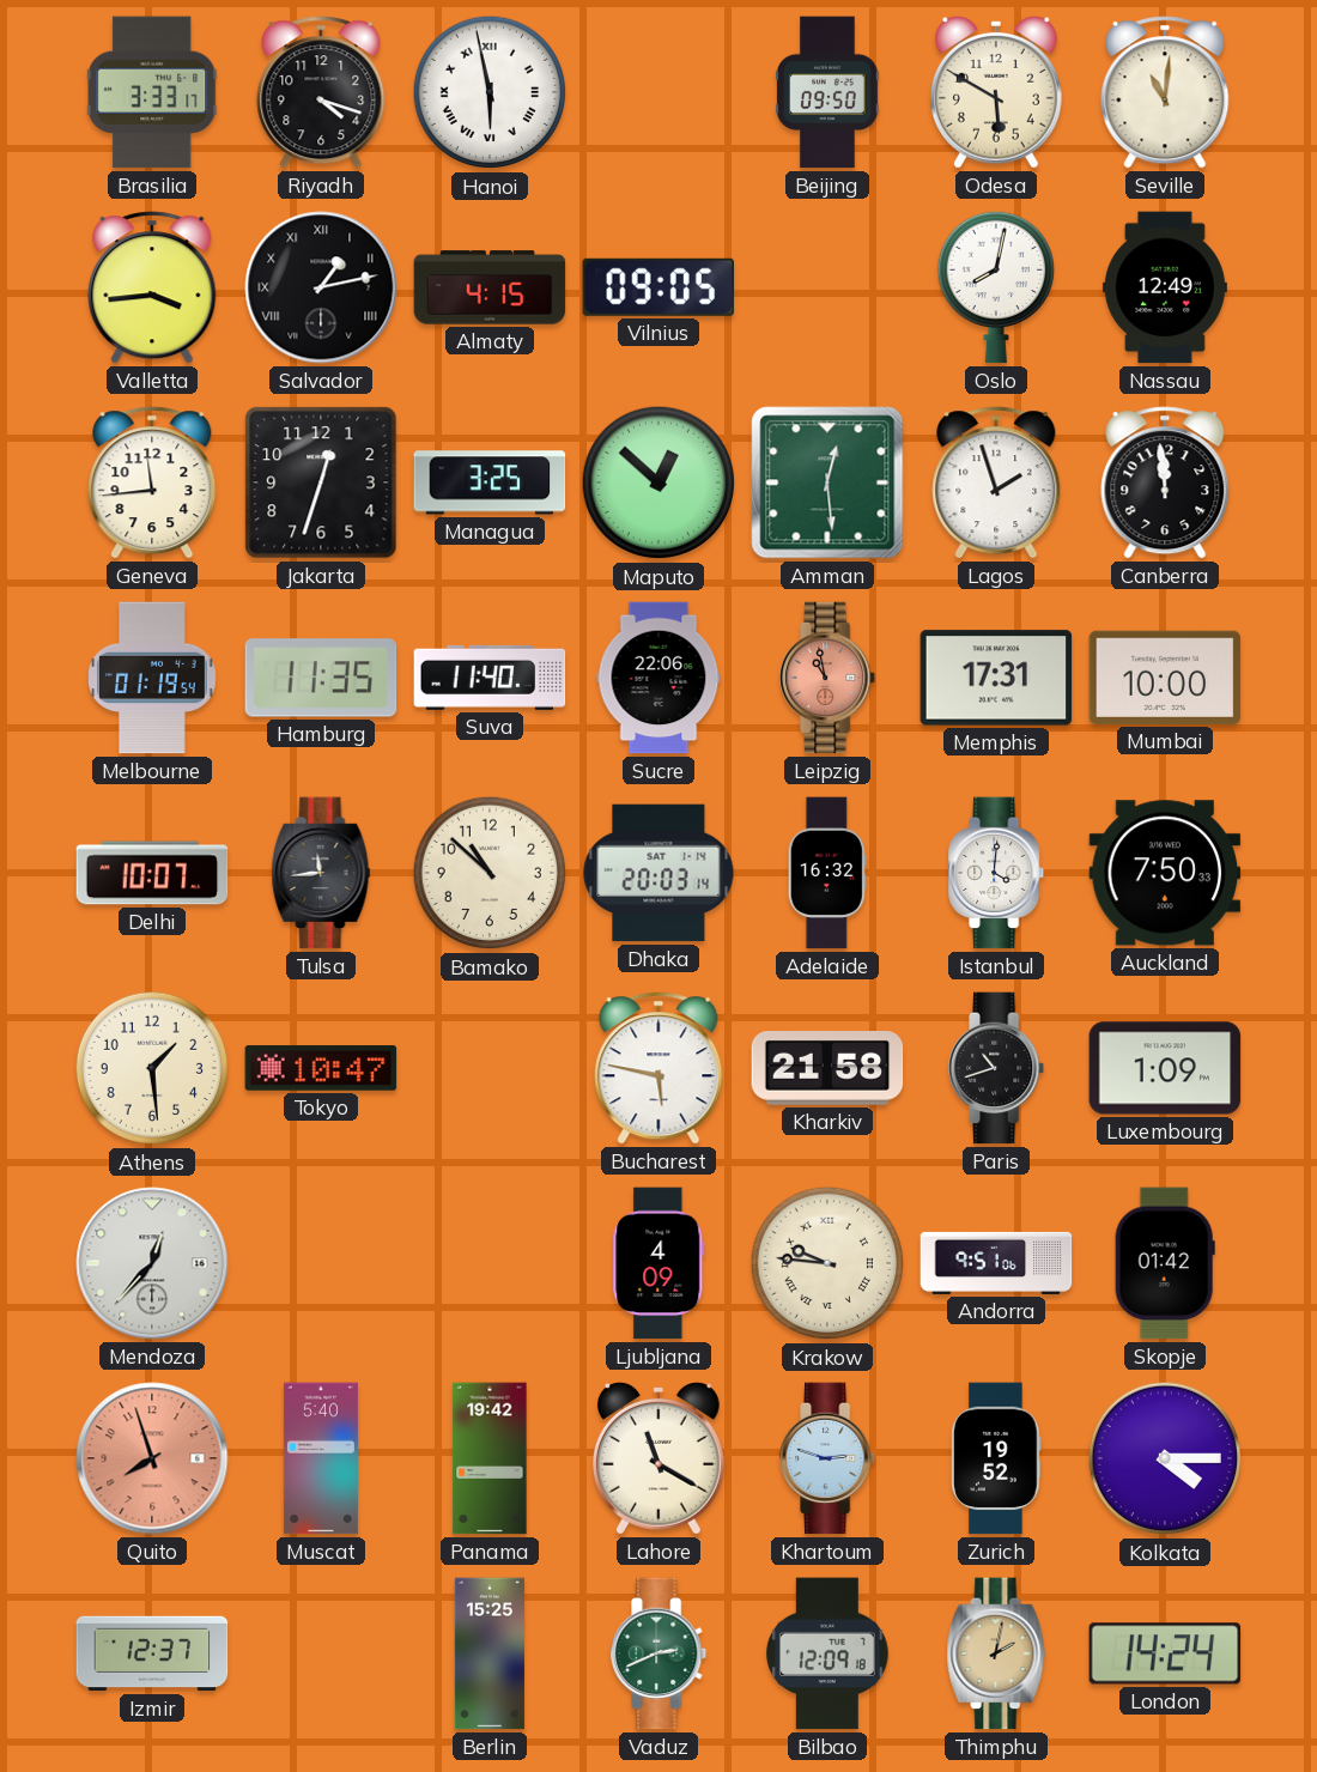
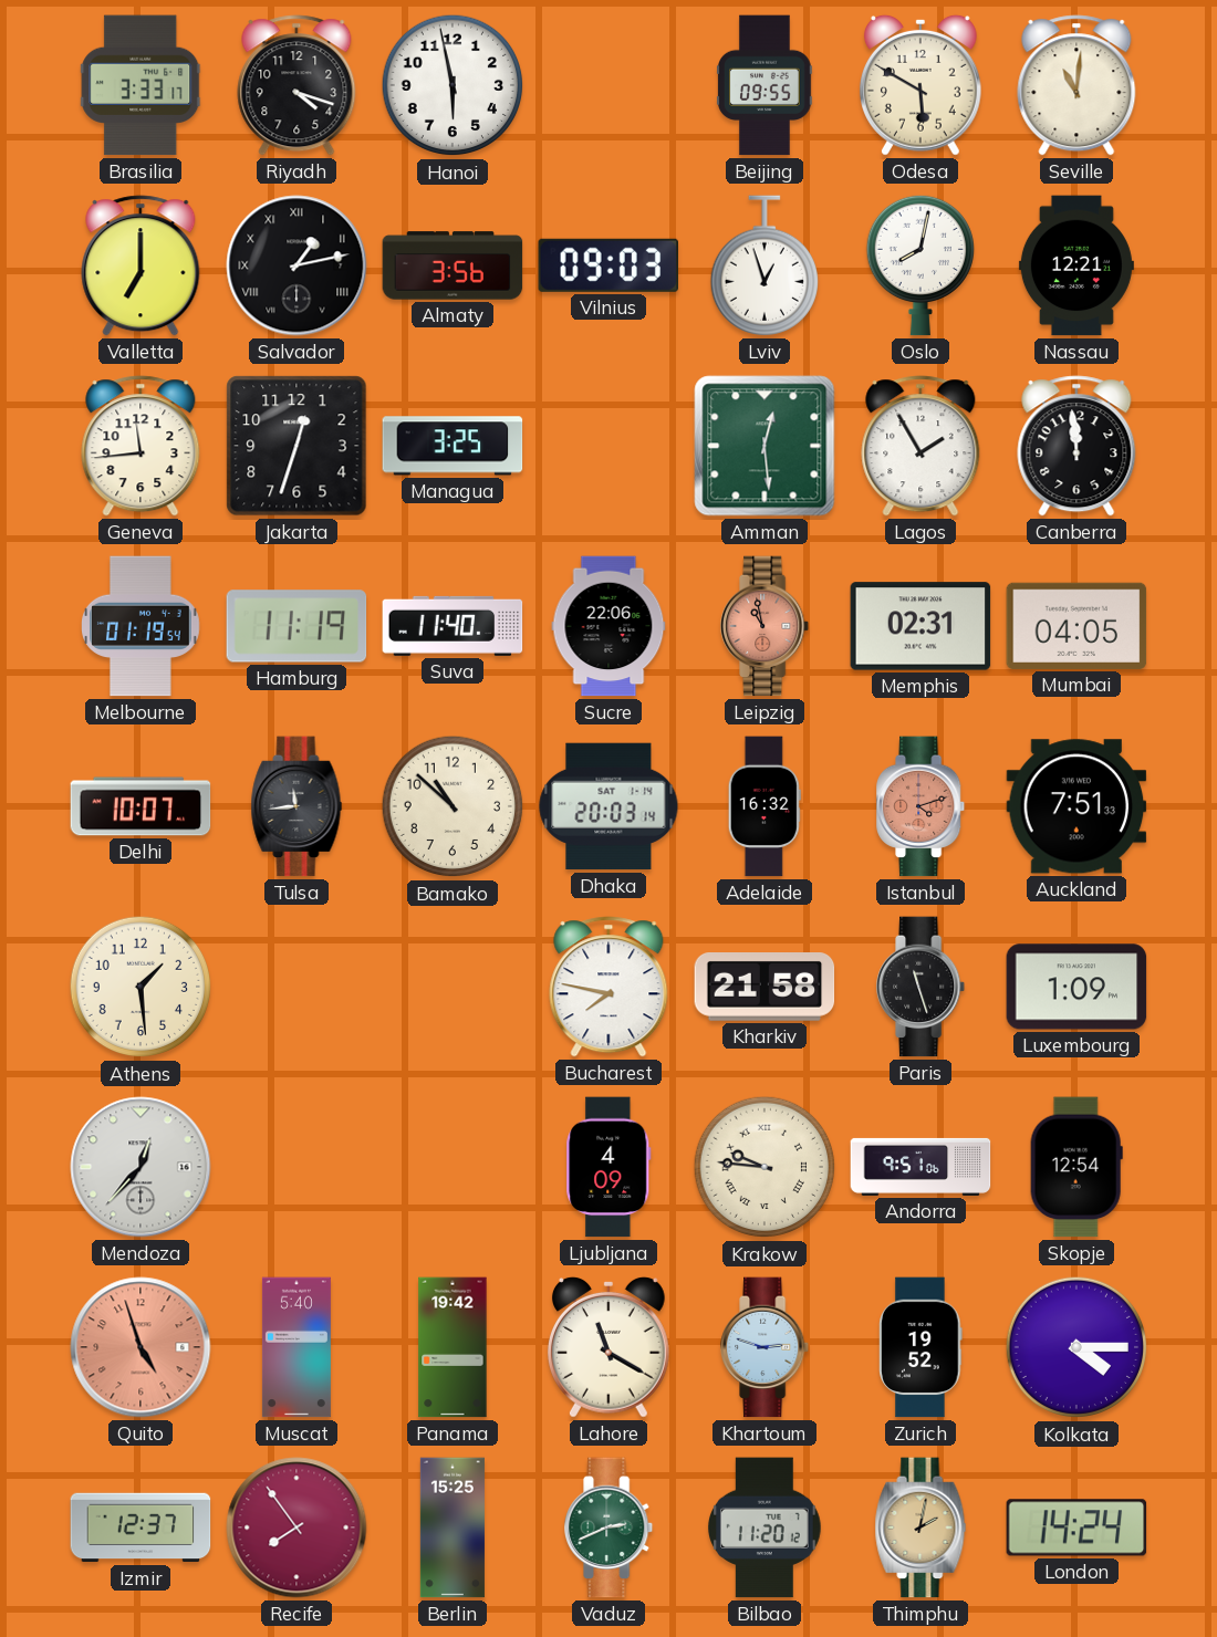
Hanoi numerals: Roman -> Arabic (453, 85)
Beijing: 09:50 -> 09:55 (764, 85)
Valletta: 3:44 -> 7:00 (141, 265)
Almaty: 4:15 -> 3:56 (453, 265)
Vilnius: 09:05 -> 09:03 (607, 265)
Lviv: none -> 12:57 (763, 265)
Nassau: 12:49 -> 12:21 (1076, 265)
Maputo: 12:52 -> none (658, 483)
Lagos: 1:57 -> 1:55 (920, 446)
Hamburg: 11:35 -> 11:19 (297, 626)
Memphis: 17:31 -> 02:31 (920, 626)
Mumbai: 10:00 -> 04:05 (1076, 626)
Istanbul: 4:01 -> 4:12 (922, 806)
Istanbul dial: white -> salmon (922, 806)
Auckland: 7:50 -> 7:51 (1076, 806)
Tokyo: 10:47 -> none (321, 1068)
Bucharest: 5:47 -> 7:47 (608, 987)
Paris: 10:42 -> 11:27 (922, 987)
Skopje: 01:42 -> 12:54 (1076, 1167)
Quito: 7:57 -> 4:57 (141, 1347)
Recife: none -> 7:54 (297, 1527)
Bilbao: 12:09 -> 11:20 (766, 1527)
